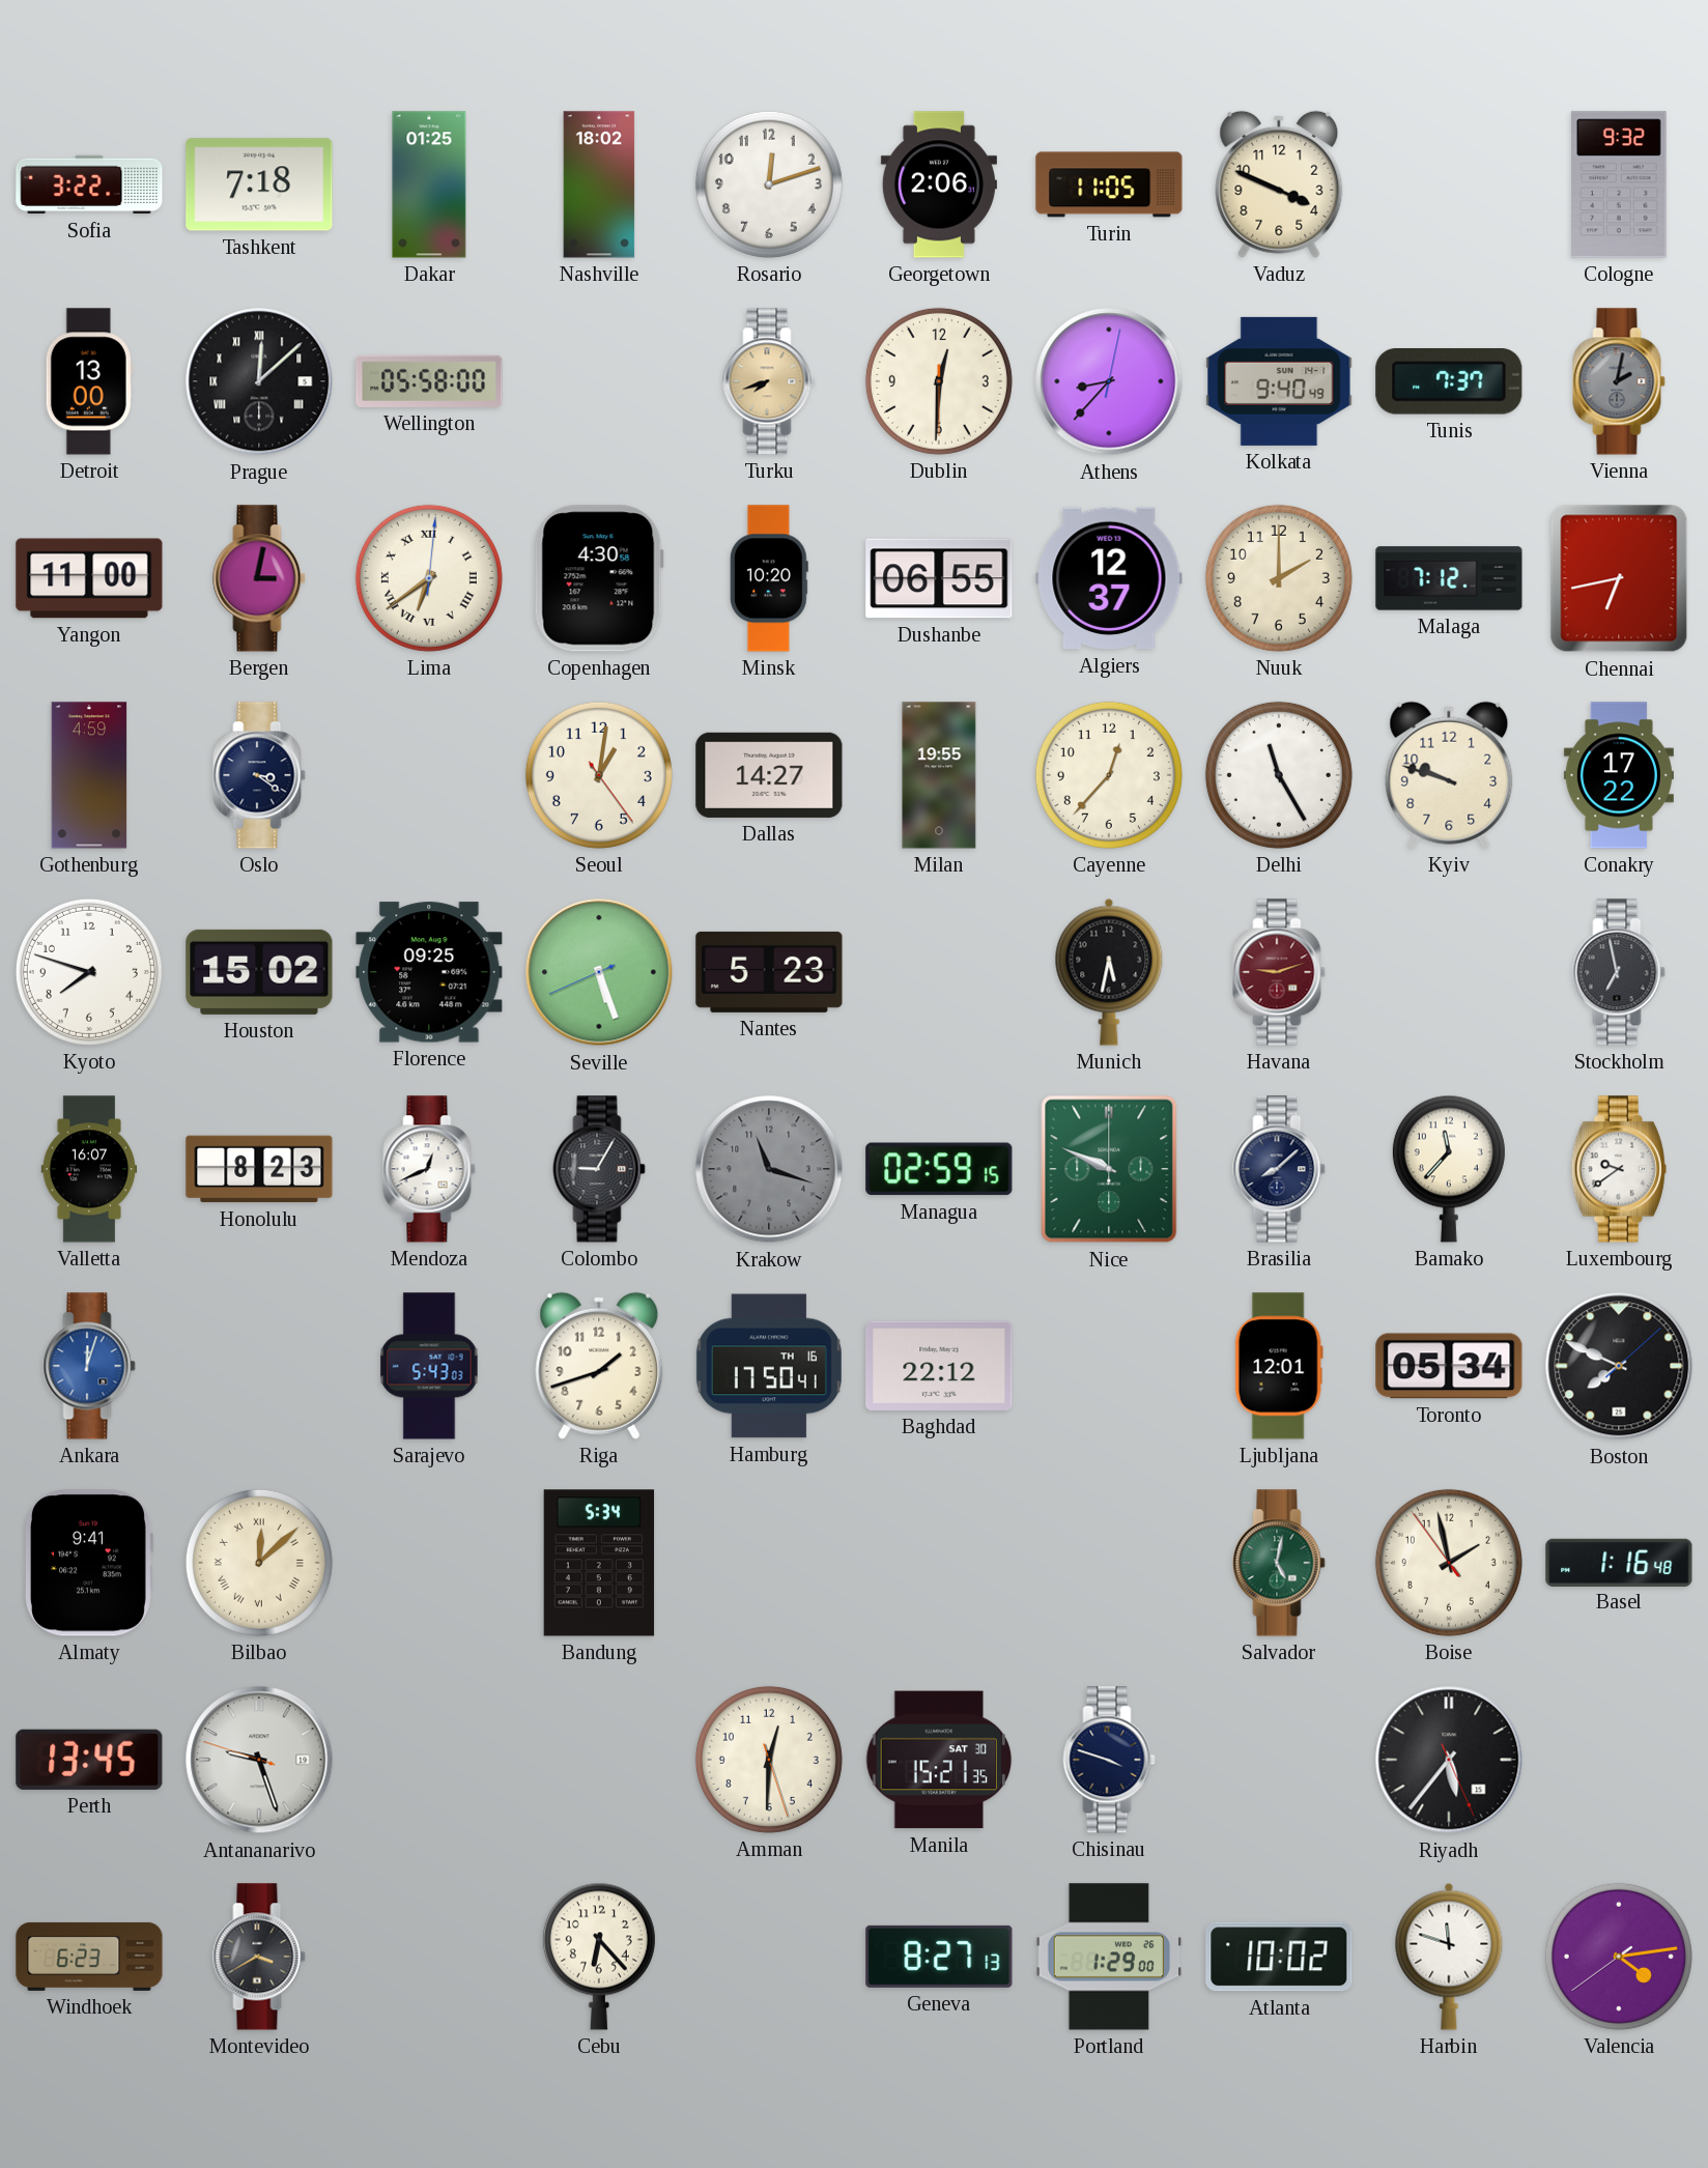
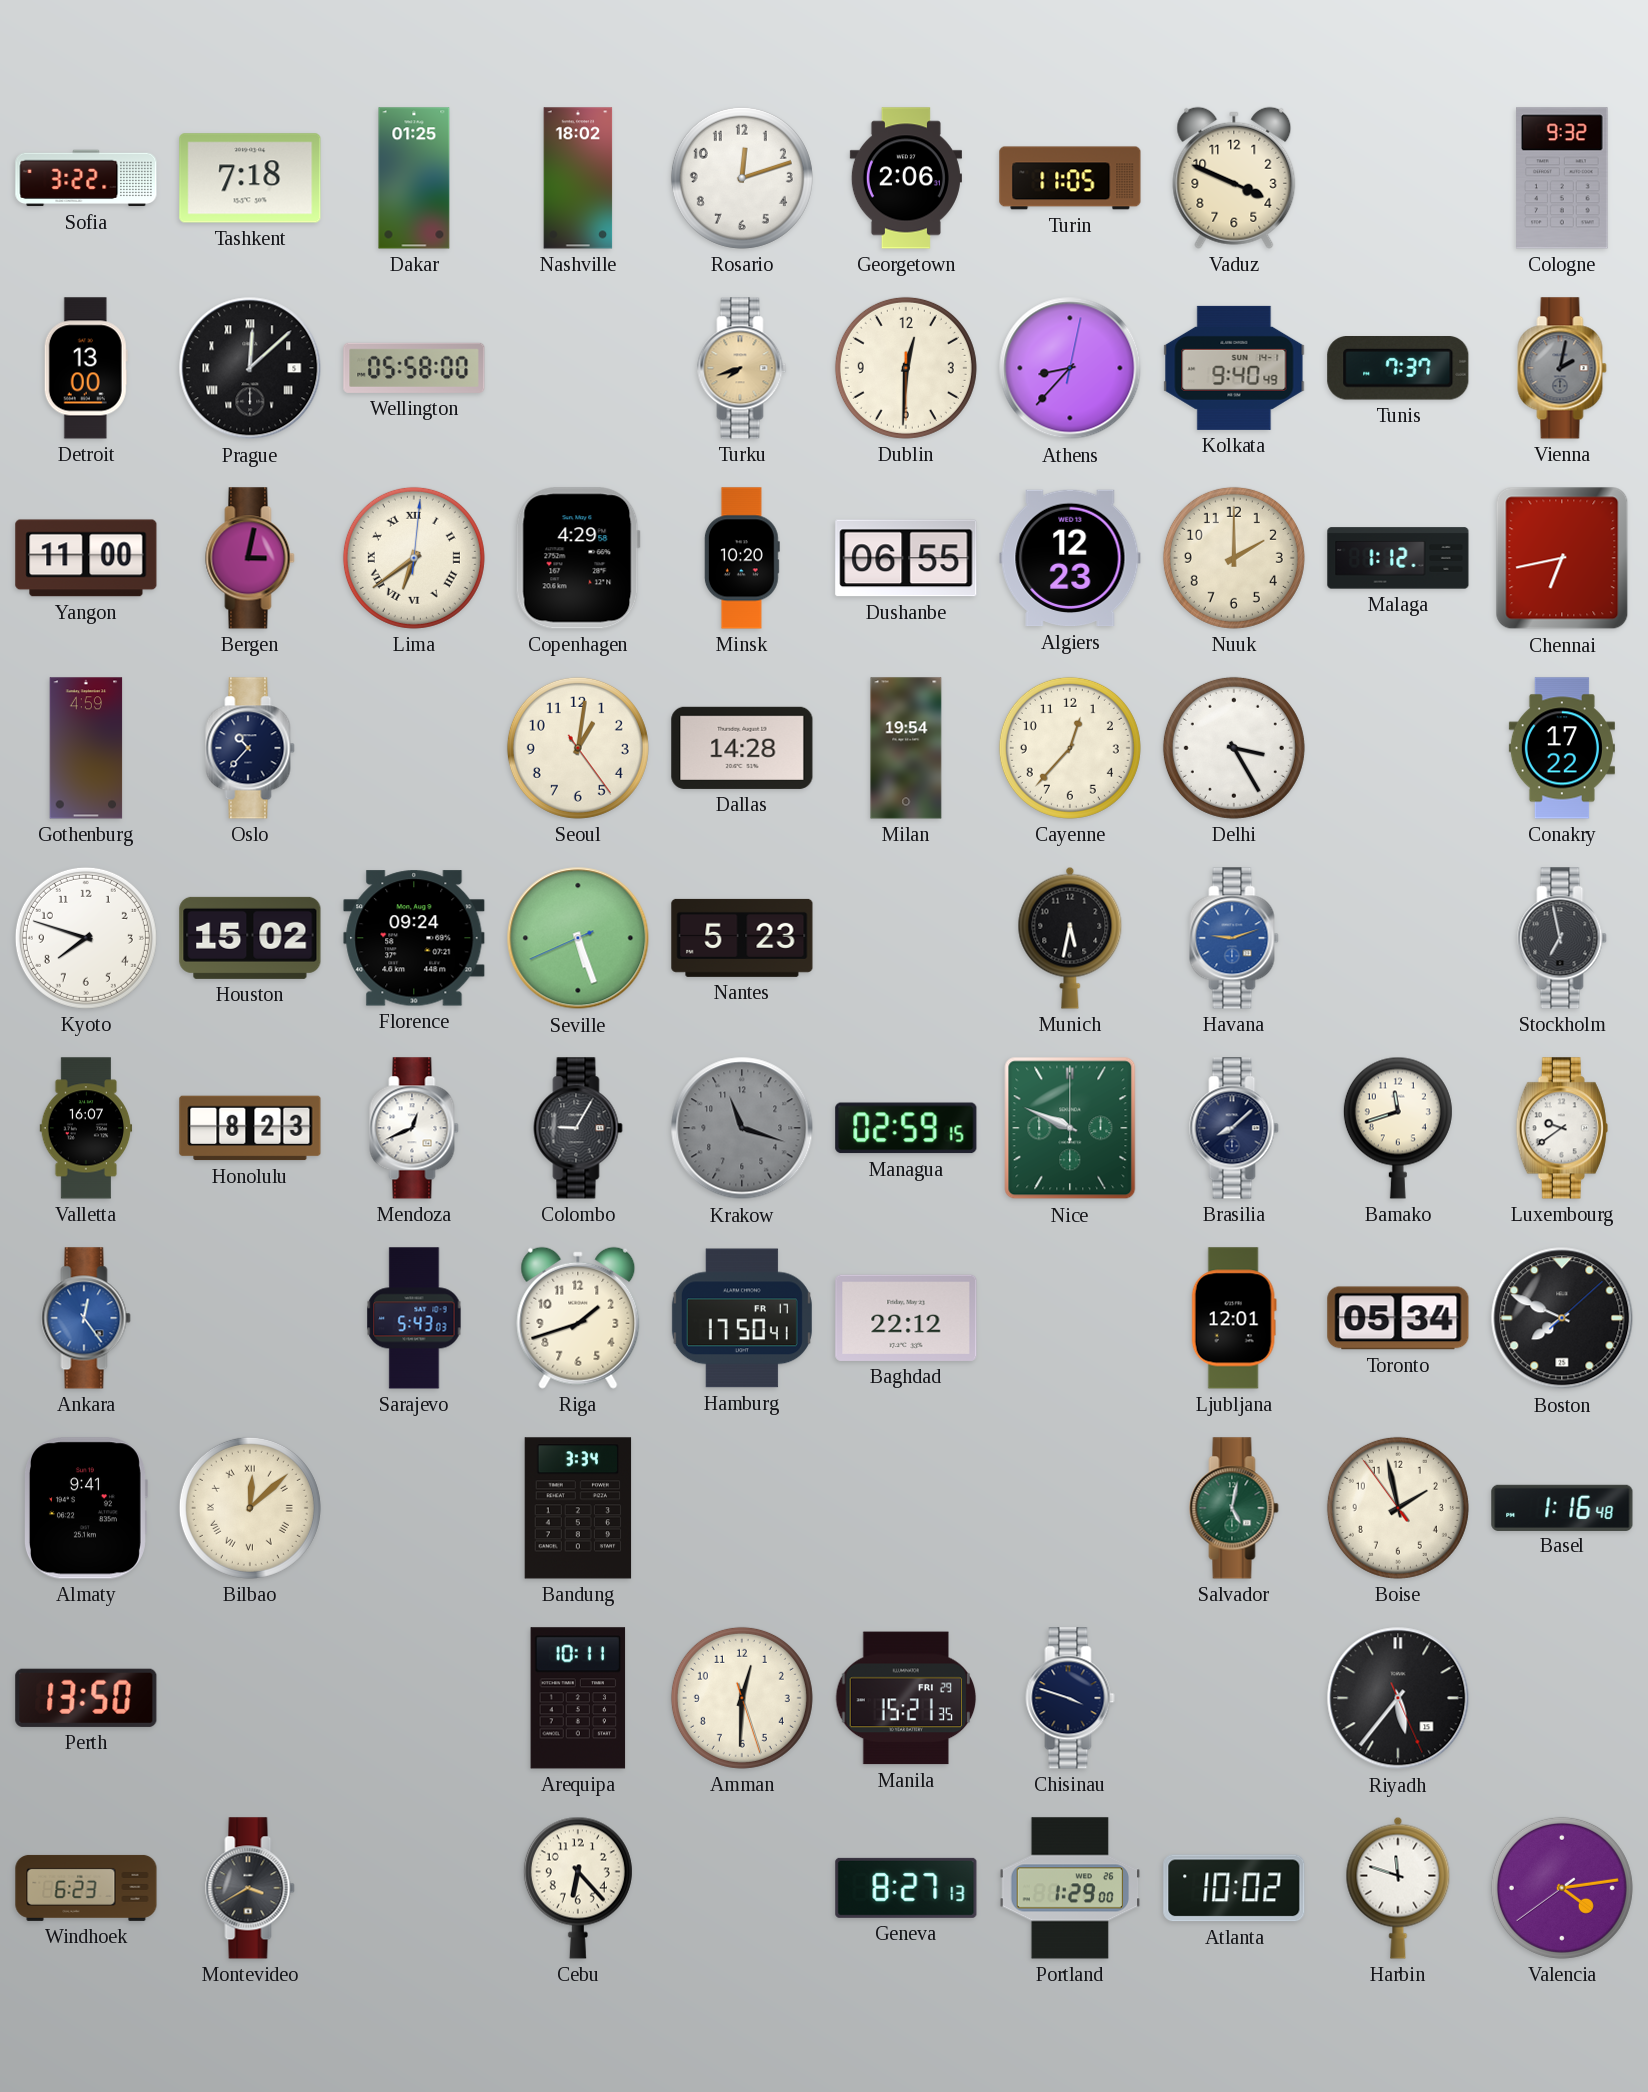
Copenhagen: 4:30 -> 4:29 (578, 558)
Algiers: 12:37 -> 12:23 (1070, 558)
Malaga: 7:12 -> 1:12 (1398, 558)
Oslo: 3:21 -> 10:37 (250, 748)
Dallas: 14:27 -> 14:28 (742, 748)
Milan: 19:55 -> 19:54 (906, 748)
Delhi: 11:25 -> 3:25 (1234, 748)
Kyiv: 9:48 -> none (1449, 775)
Florence: 09:25 -> 09:24 (414, 938)
Havana dial: burgundy -> blue (1234, 938)
Bamako: 11:37 -> 11:42 (1398, 1128)
Ankara: 12:03 -> 12:24 (86, 1318)
Hamburg date: TH 16 -> FR 17 (742, 1318)
Bandung: 5:34 -> 3:34 (578, 1508)
Perth: 13:45 -> 13:50 (86, 1698)
Antananarivo: 9:26 -> none (259, 1760)
Arequipa: none -> 10:11 (578, 1698)
Manila date: SAT 30 -> FRI 29 (906, 1698)
